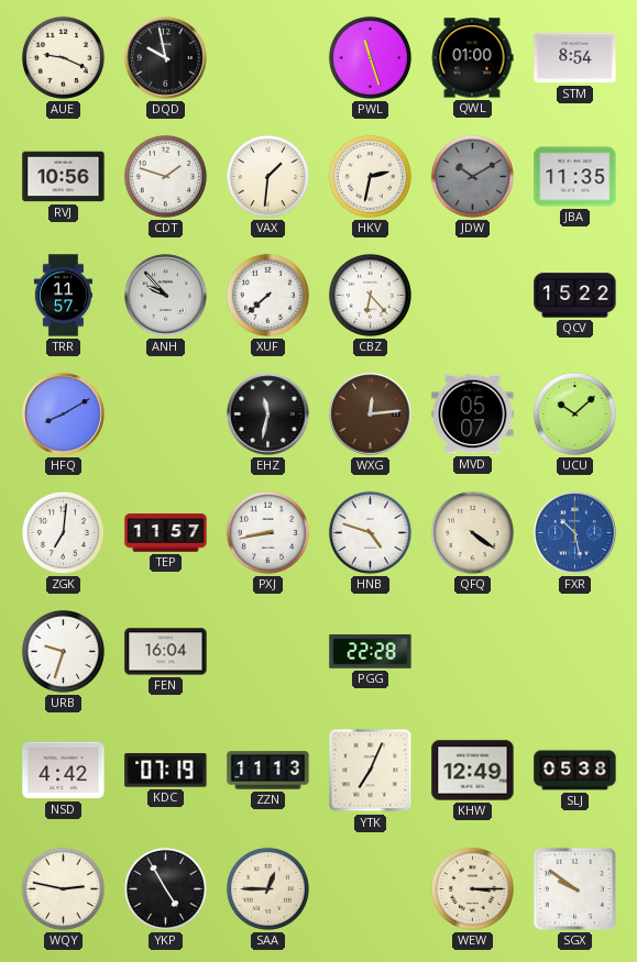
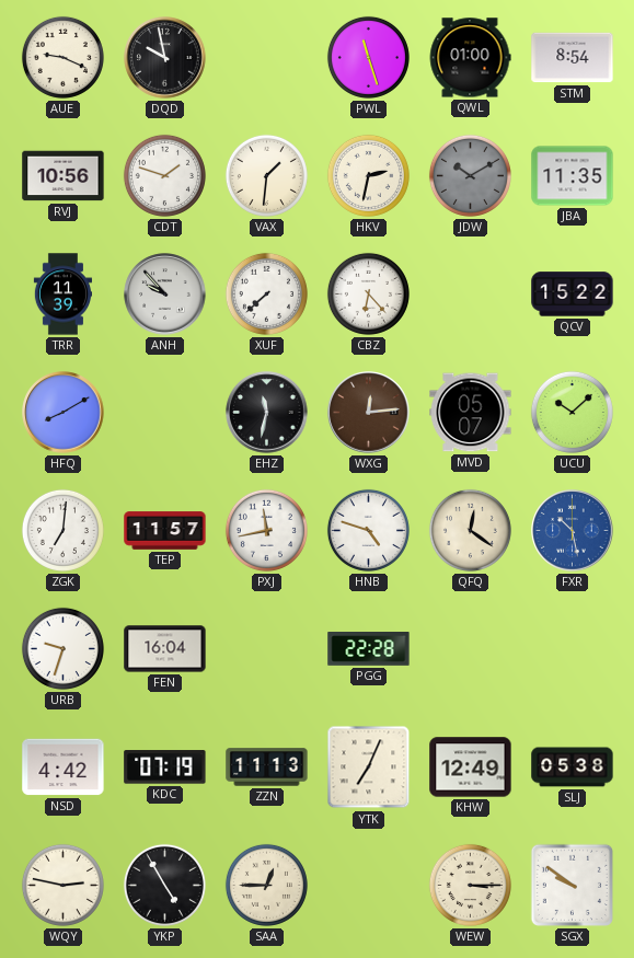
TRR: 11:57 -> 11:39 (62, 295)
PXJ: 8:43 -> 11:43 (266, 530)
QFQ: 4:21 -> 12:21 (470, 530)
